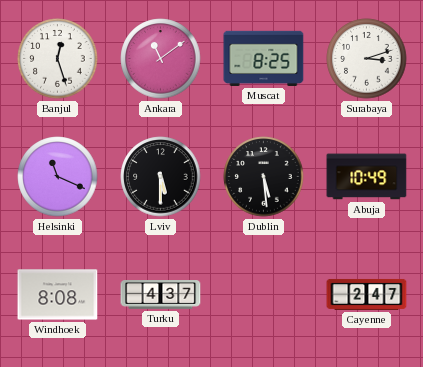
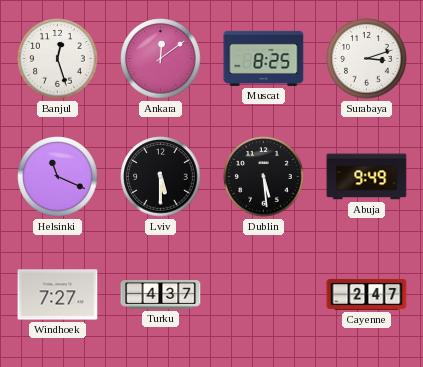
Ankara: 11:09 -> 12:09 (161, 59)
Abuja: 10:49 -> 9:49 (367, 177)
Windhoek: 8:08 -> 7:27 (58, 295)
